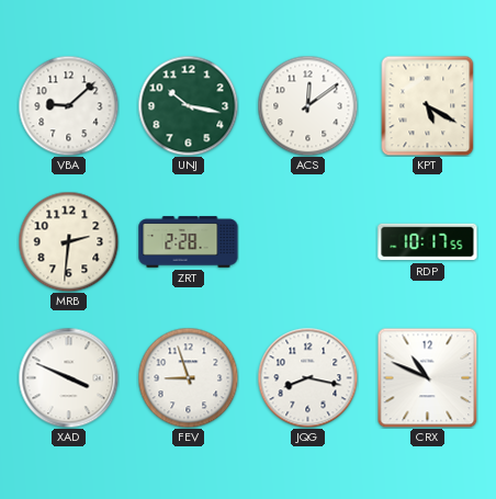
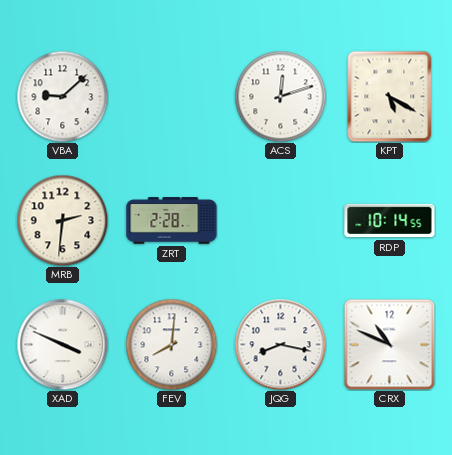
UNJ: 10:17 -> none (188, 105)
ACS: 12:09 -> 12:12 (280, 96)
RDP: 10:17 -> 10:14 (390, 221)
FEV: 8:57 -> 8:01 (171, 344)
